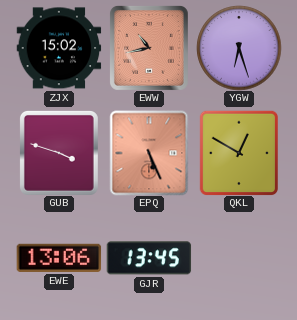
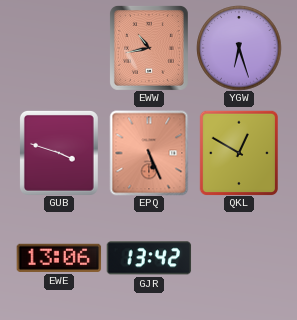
ZJX: 15:02 -> none (59, 48)
GJR: 13:45 -> 13:42 (149, 258)
